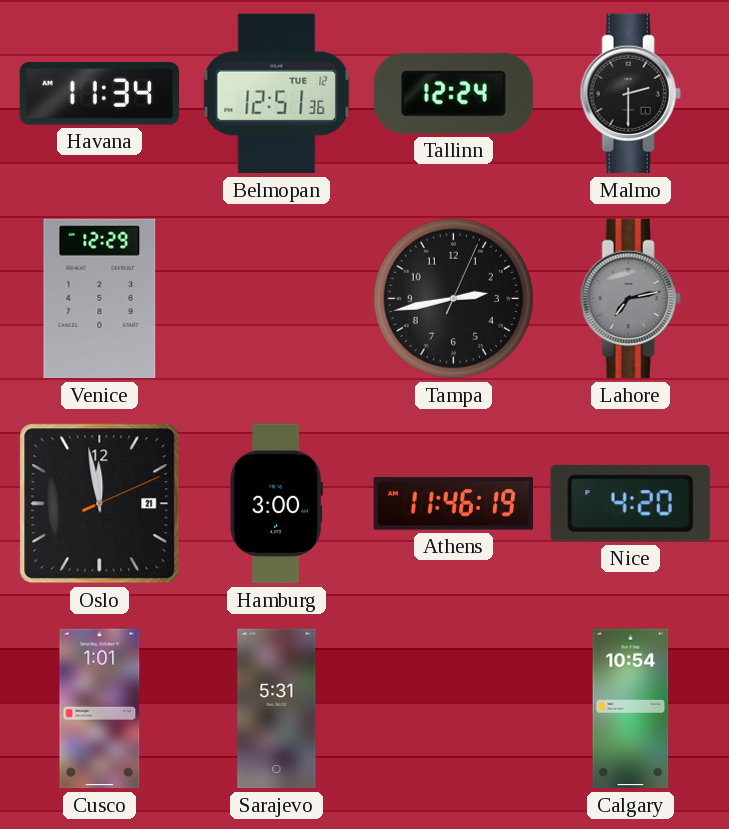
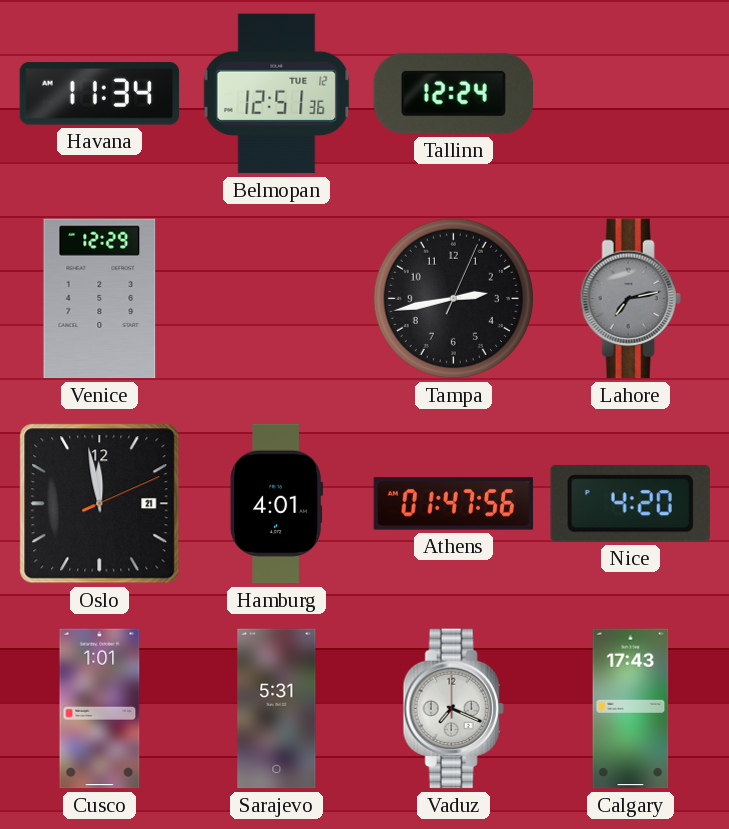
Malmo: 2:30 -> none (630, 94)
Hamburg: 3:00 -> 4:01 (277, 504)
Athens: 11:46 -> 01:47 (454, 504)
Vaduz: none -> 7:19 (453, 709)
Calgary: 10:54 -> 17:43 (631, 709)
